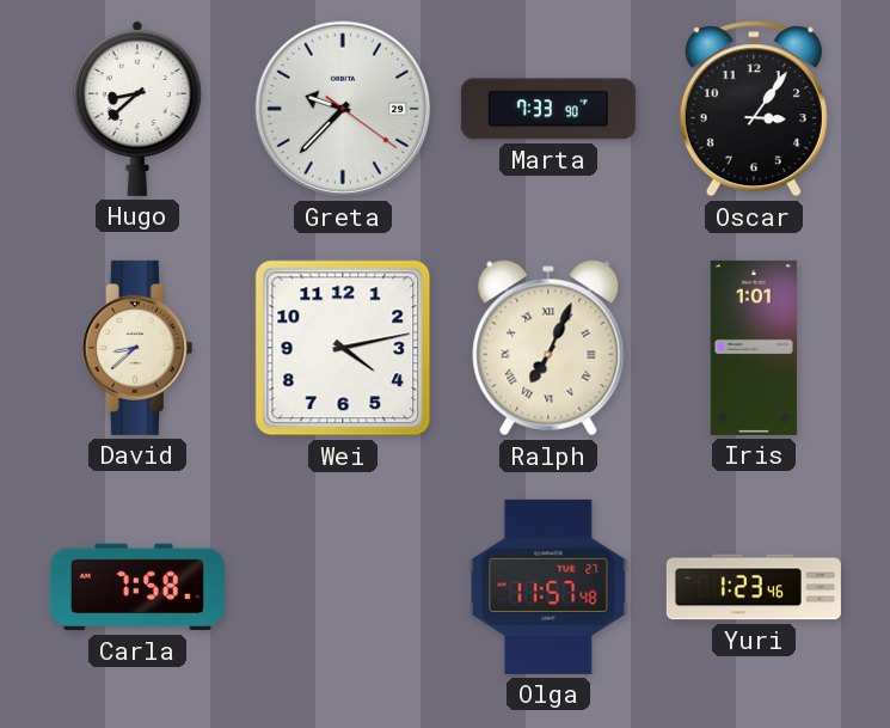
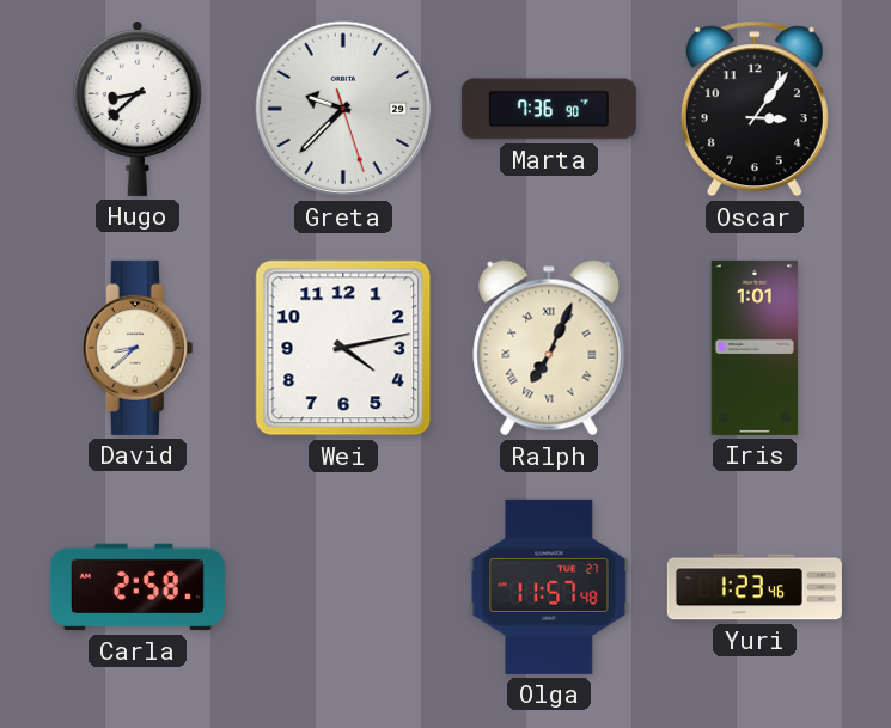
Greta: 9:37:21 -> 9:37:27 (343, 109)
Marta: 7:33 -> 7:36 (549, 109)
Carla: 7:58 -> 2:58 (138, 587)
